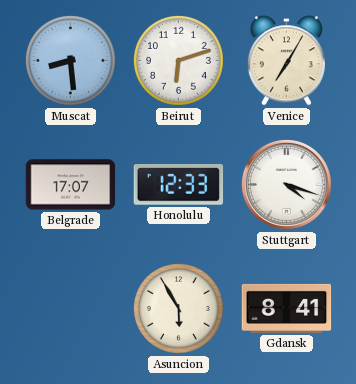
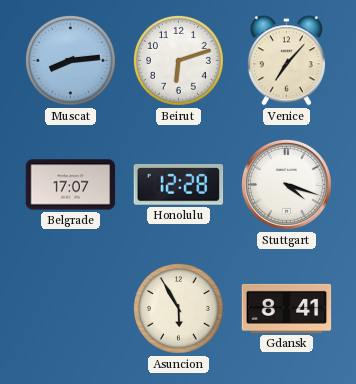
Muscat: 8:29 -> 8:14 (70, 60)
Venice: 7:05 -> 7:07 (286, 61)
Honolulu: 12:33 -> 12:28 (179, 185)
